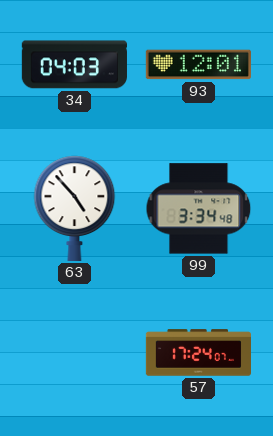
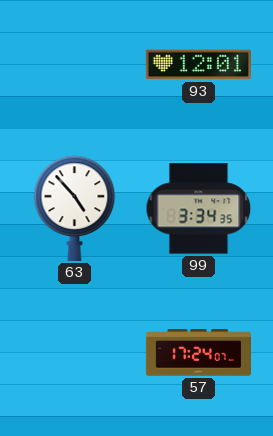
34: 04:03 -> none (74, 65)
99: 3:34:48 -> 3:34:35 (199, 209)
